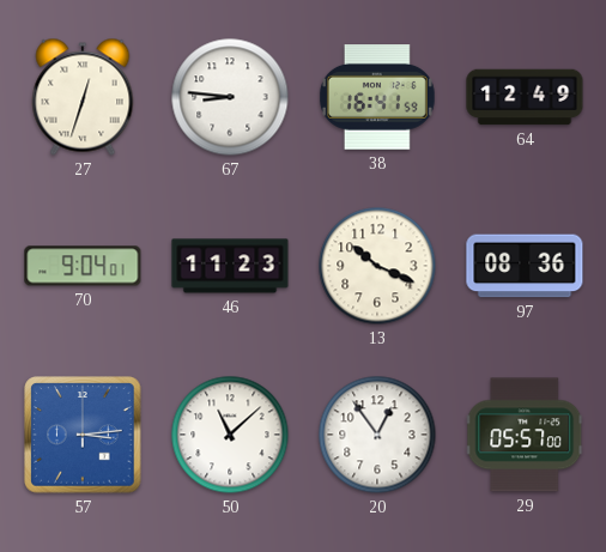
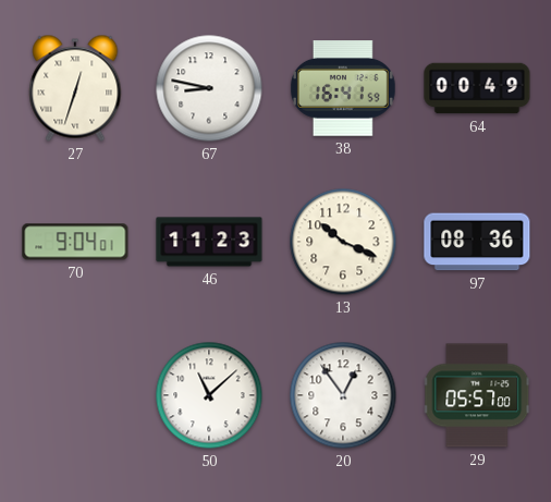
67: 8:46 -> 8:47 (209, 88)
64: 12:49 -> 00:49 (477, 88)
57: 3:14 -> none (83, 435)
